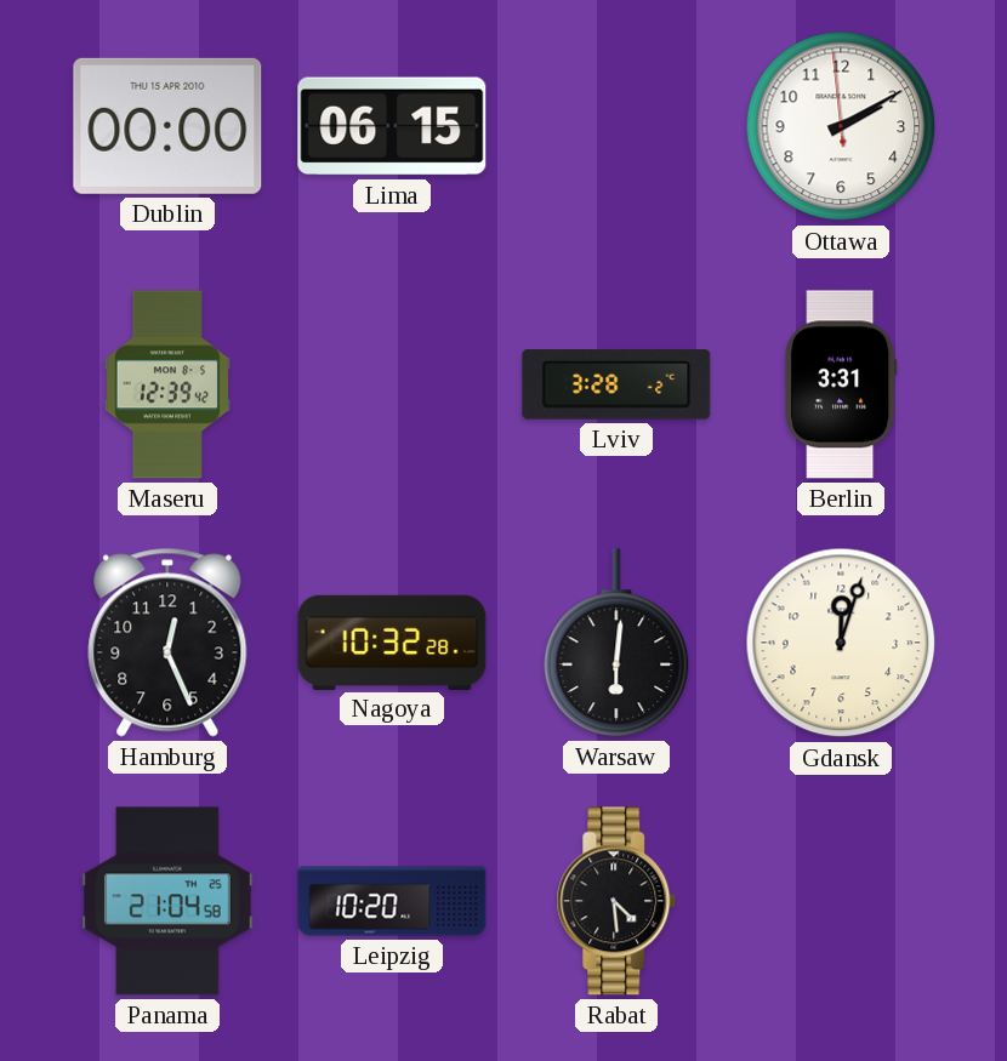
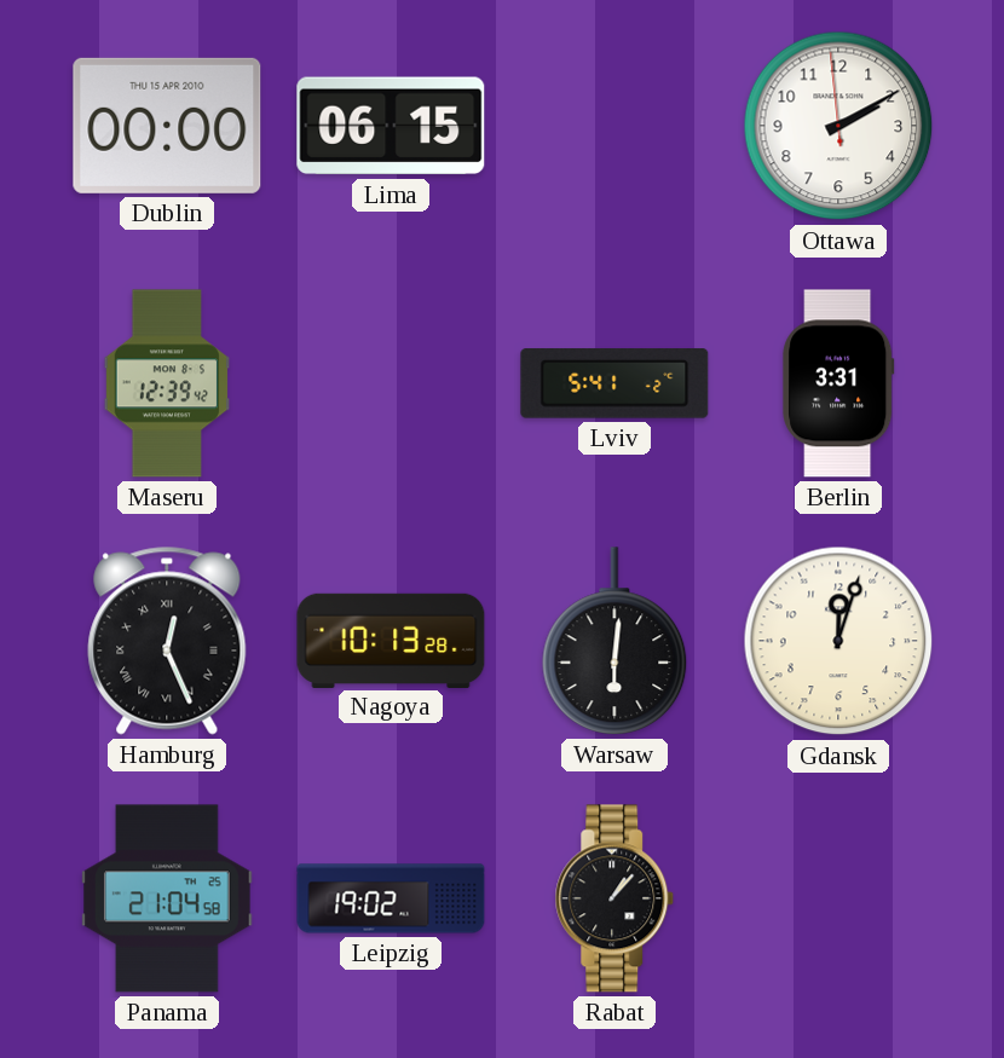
Lviv: 3:28 -> 5:41 (614, 383)
Hamburg numerals: Arabic -> Roman (167, 641)
Nagoya: 10:32 -> 10:13 (391, 640)
Leipzig: 10:20 -> 19:02 (391, 898)
Rabat: 4:29 -> 1:07 (614, 898)
